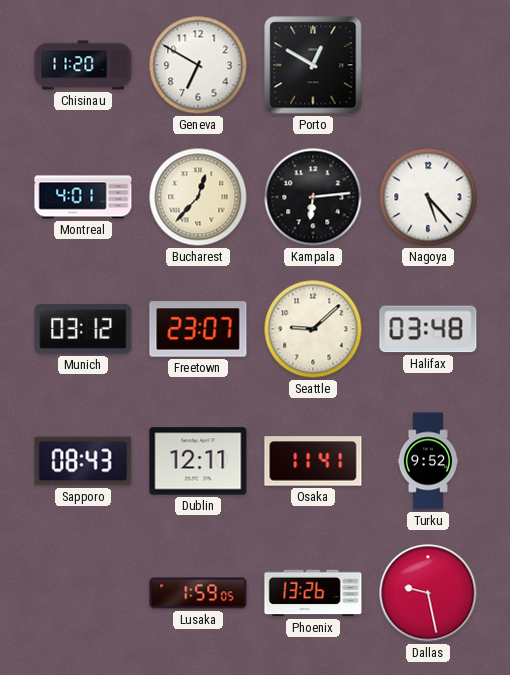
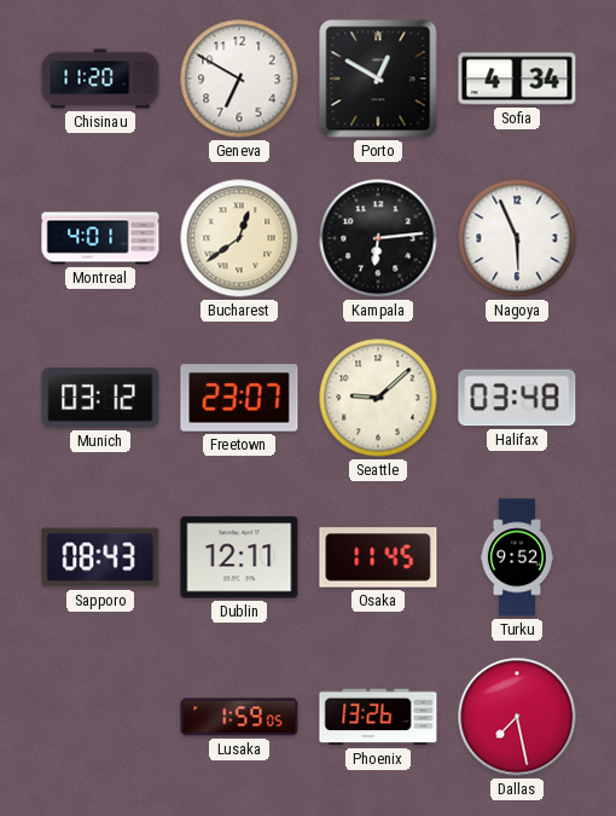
Sofia: none -> 4:34 (517, 79)
Bucharest: 12:37 -> 12:39 (239, 238)
Nagoya: 5:23 -> 5:56 (517, 238)
Osaka: 11:41 -> 11:45 (378, 557)
Dallas: 9:28 -> 7:28 (517, 717)
